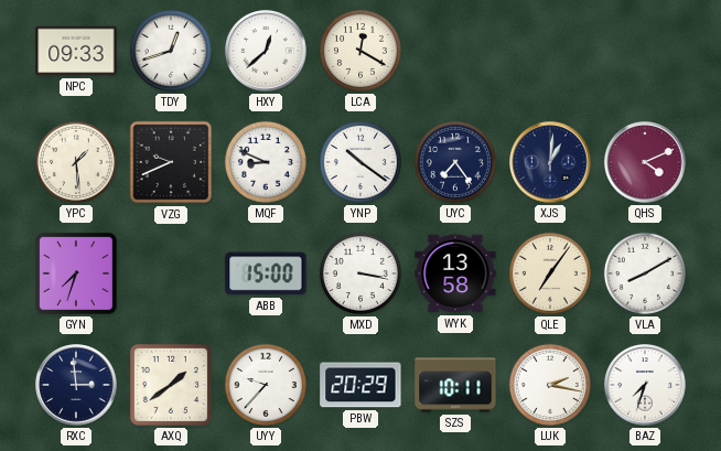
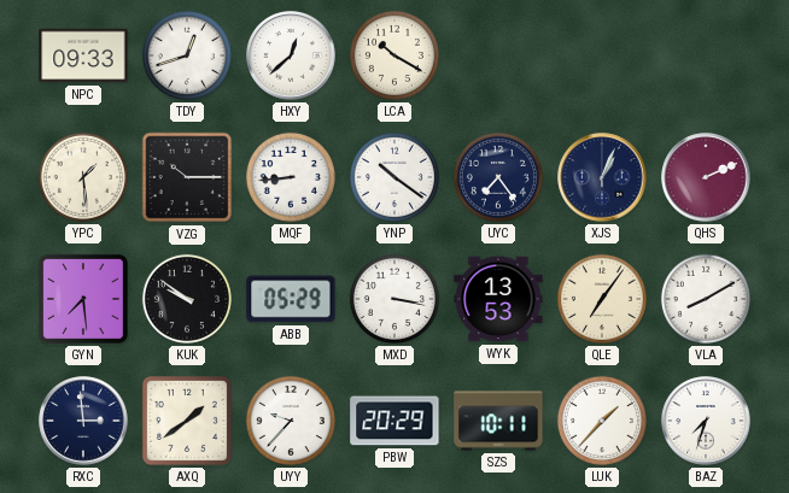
LCA: 12:20 -> 10:20 (394, 55)
VZG: 9:41 -> 10:15 (187, 177)
MQF: 8:49 -> 8:44 (291, 177)
XJS: 1:01 -> 1:04 (602, 177)
QHS: 4:11 -> 2:11 (706, 177)
GYN: 7:33 -> 7:29 (83, 299)
KUK: none -> 9:51 (187, 299)
ABB: 15:00 -> 05:29 (291, 299)
WYK: 13:58 -> 13:53 (498, 299)
LUK: 2:17 -> 1:37 (602, 421)
